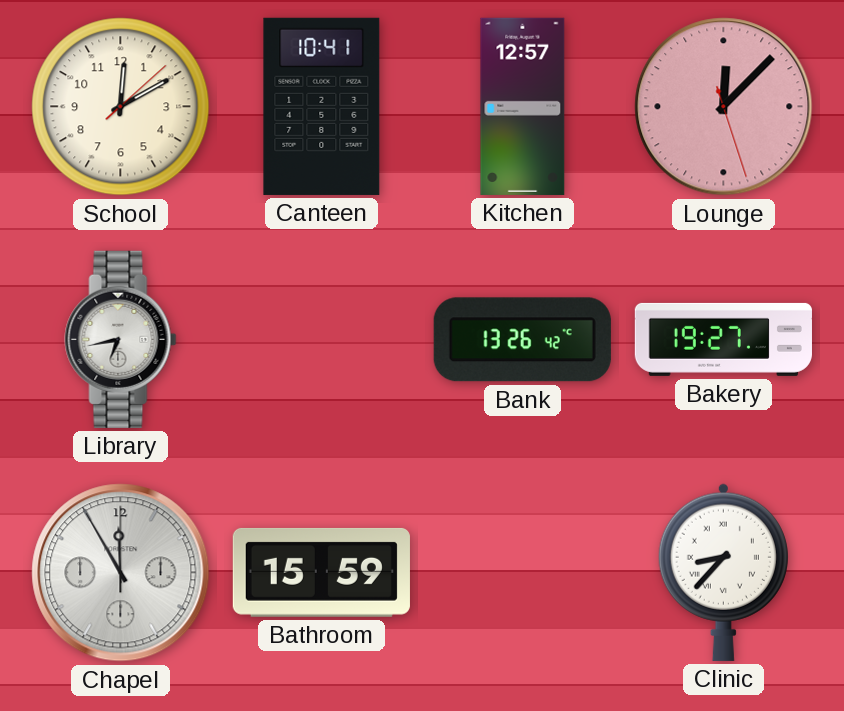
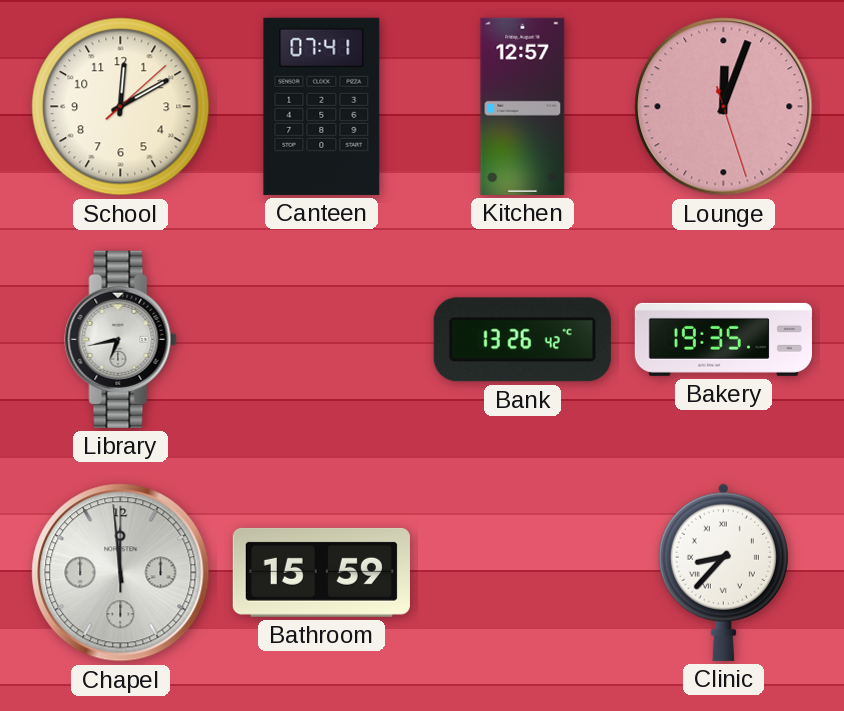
Canteen: 10:41 -> 07:41 (322, 106)
Lounge: 12:07 -> 12:03 (724, 107)
Bakery: 19:27 -> 19:35 (723, 339)
Chapel: 11:55 -> 11:59 (121, 573)
